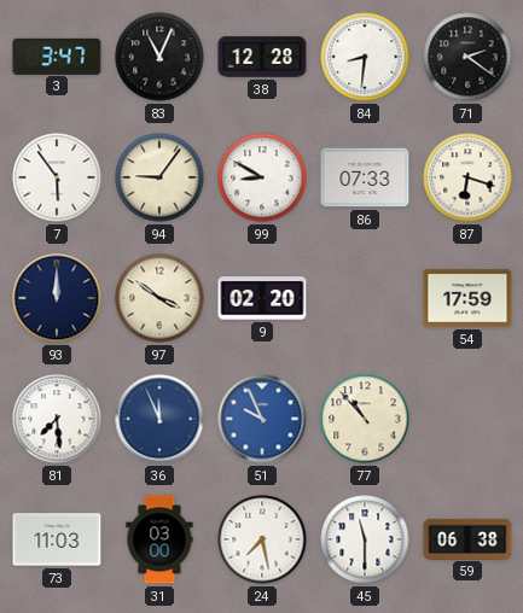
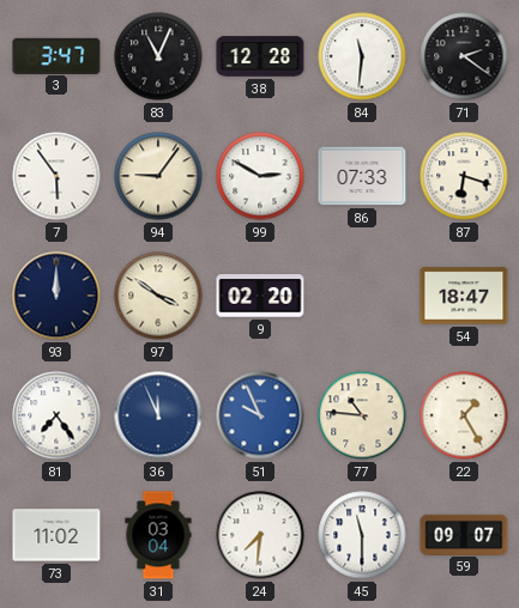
84: 8:31 -> 11:31 (362, 56)
99: 8:50 -> 2:50 (260, 176)
54: 17:59 -> 18:47 (464, 296)
81: 7:29 -> 7:24 (56, 415)
77: 10:53 -> 10:46 (362, 415)
22: none -> 1:25 (464, 415)
73: 11:03 -> 11:02 (56, 535)
31: 03:00 -> 03:04 (158, 535)
24: 7:28 -> 7:31 (260, 535)
59: 06:38 -> 09:07 (464, 534)
